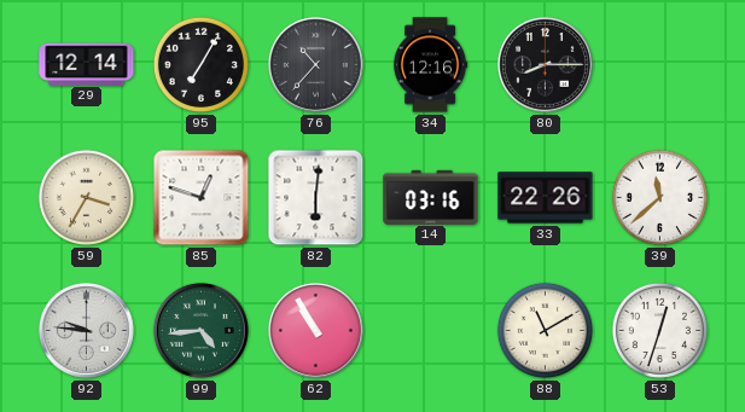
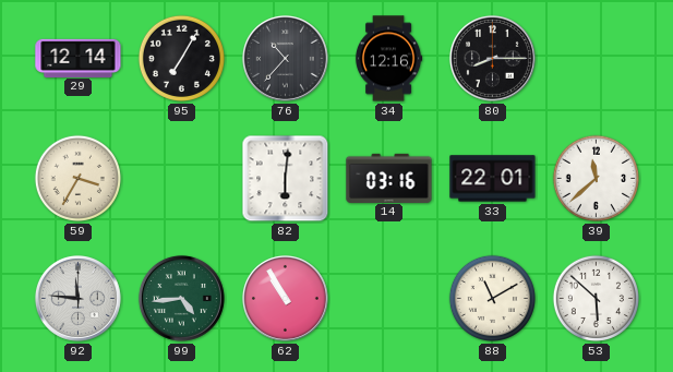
85: 12:48 -> none (202, 198)
33: 22:26 -> 22:01 (493, 179)
92: 9:46 -> 11:46 (77, 298)
53: 12:33 -> 5:52 (596, 298)
